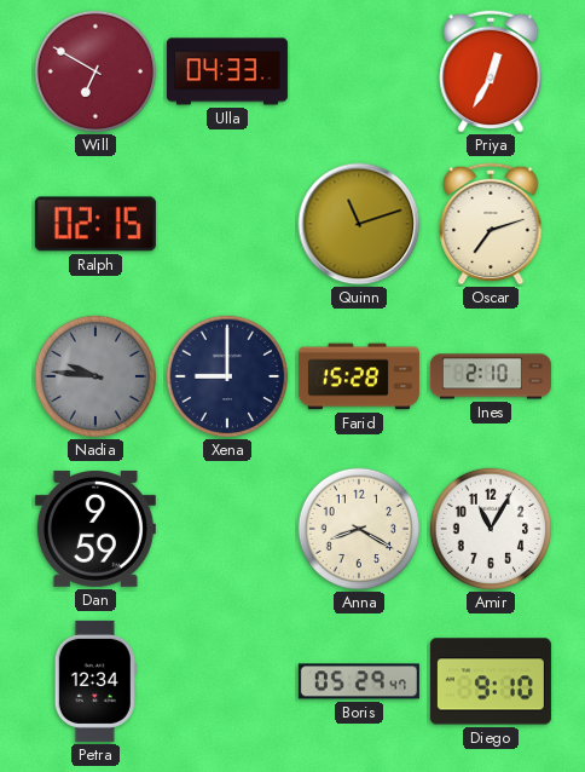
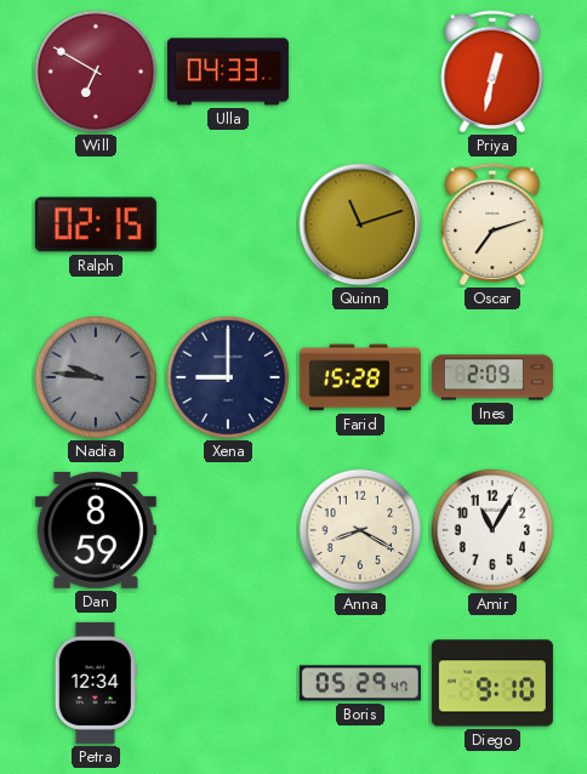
Priya: 12:35 -> 12:32 (492, 72)
Ines: 2:10 -> 2:09 (492, 377)
Dan: 9:59 -> 8:59 (96, 530)
